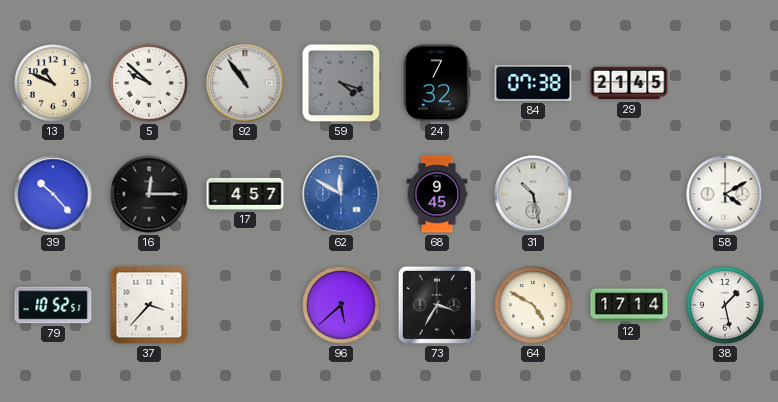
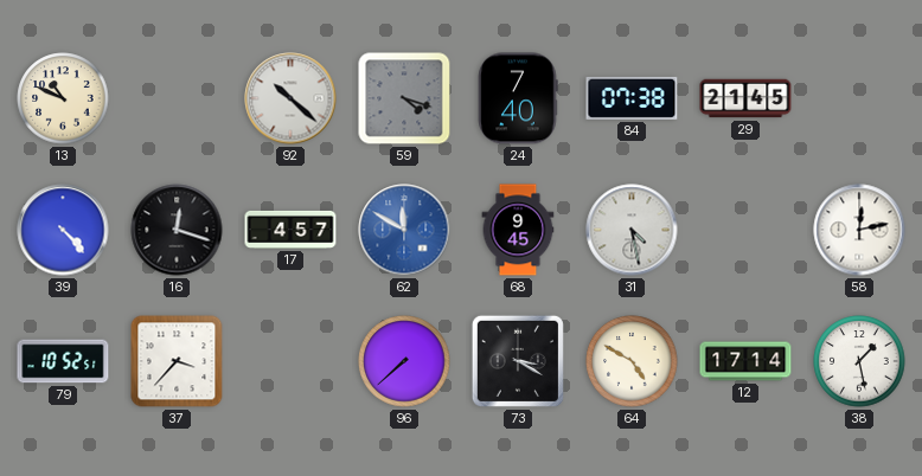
5: 9:52 -> none (149, 83)
92: 10:54 -> 10:22 (290, 98)
24: 7:32 -> 7:40 (518, 98)
39: 10:23 -> 4:23 (63, 230)
16: 12:15 -> 12:18 (177, 230)
31: 10:28 -> 4:28 (632, 230)
58: 4:10 -> 12:13 (859, 230)
96: 5:38 -> 7:38 (404, 361)
73: 3:35 -> 3:20 (518, 361)
